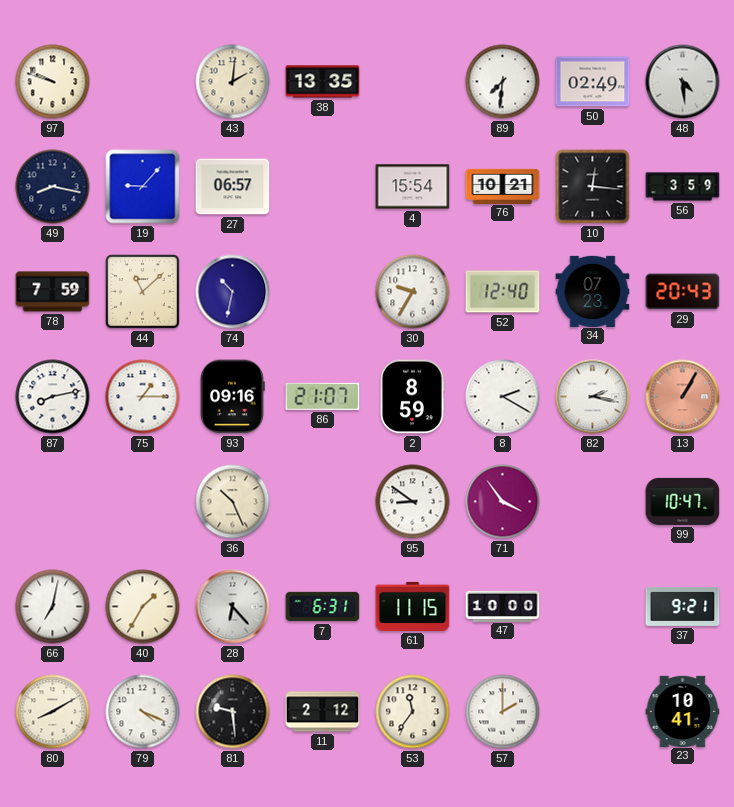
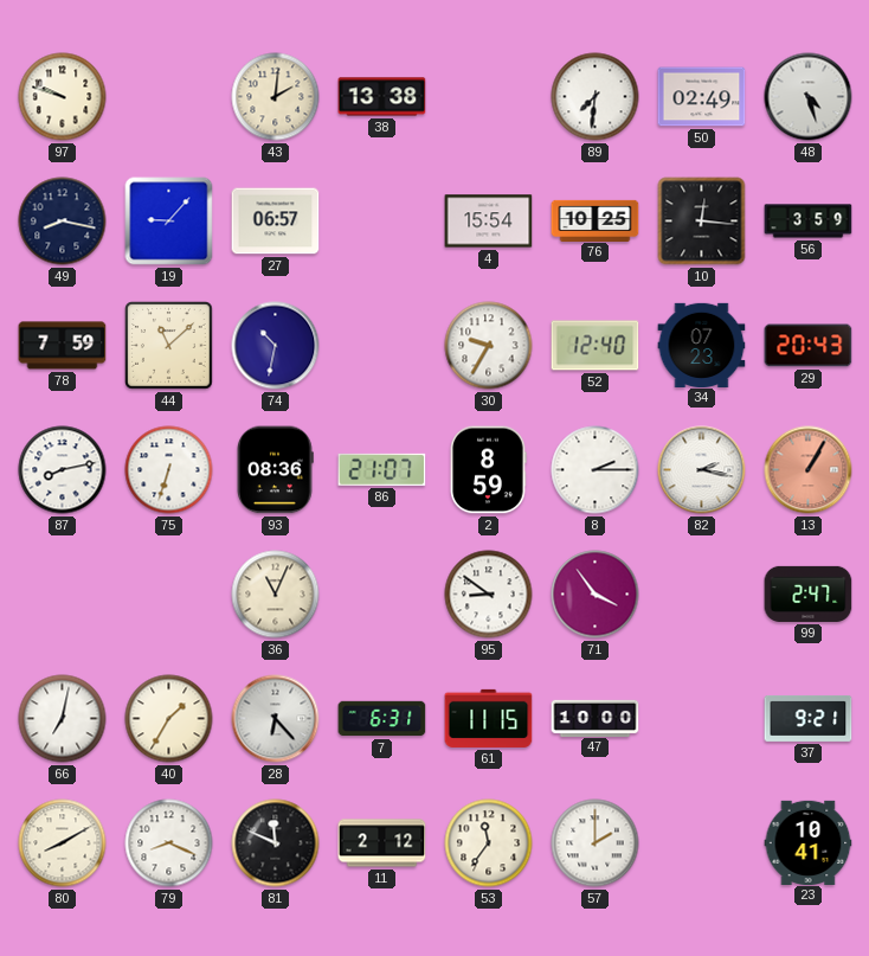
38: 13:35 -> 13:38 (382, 97)
48: 4:29 -> 4:27 (809, 97)
76: 10:21 -> 10:25 (596, 220)
75: 1:15 -> 6:33 (169, 470)
93: 09:16 -> 08:36 (276, 470)
8: 2:20 -> 2:15 (596, 470)
36: 10:26 -> 11:04 (276, 595)
99: 10:47 -> 2:47 (809, 594)
79: 4:19 -> 8:19 (169, 843)
81: 9:29 -> 11:49 (276, 843)
